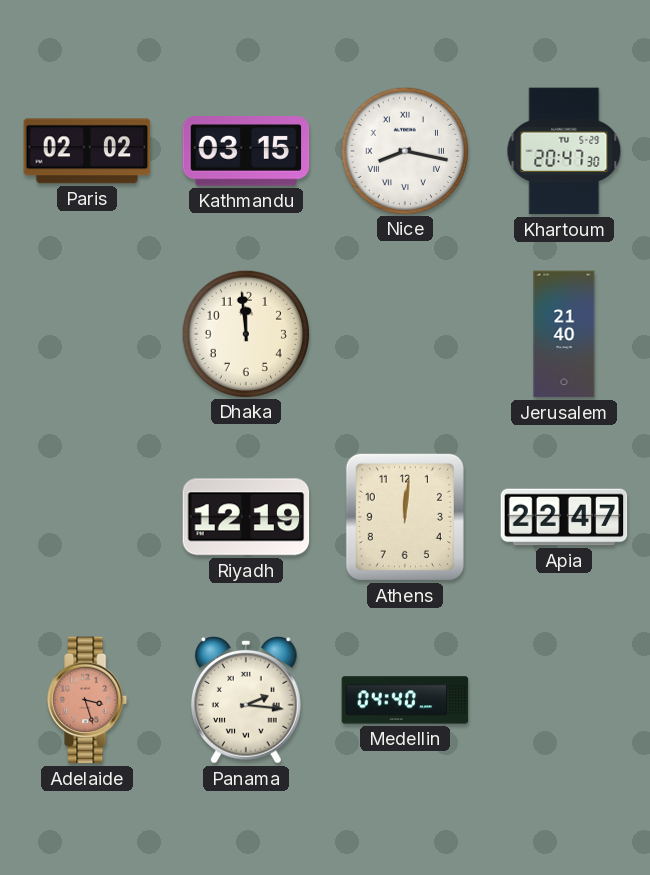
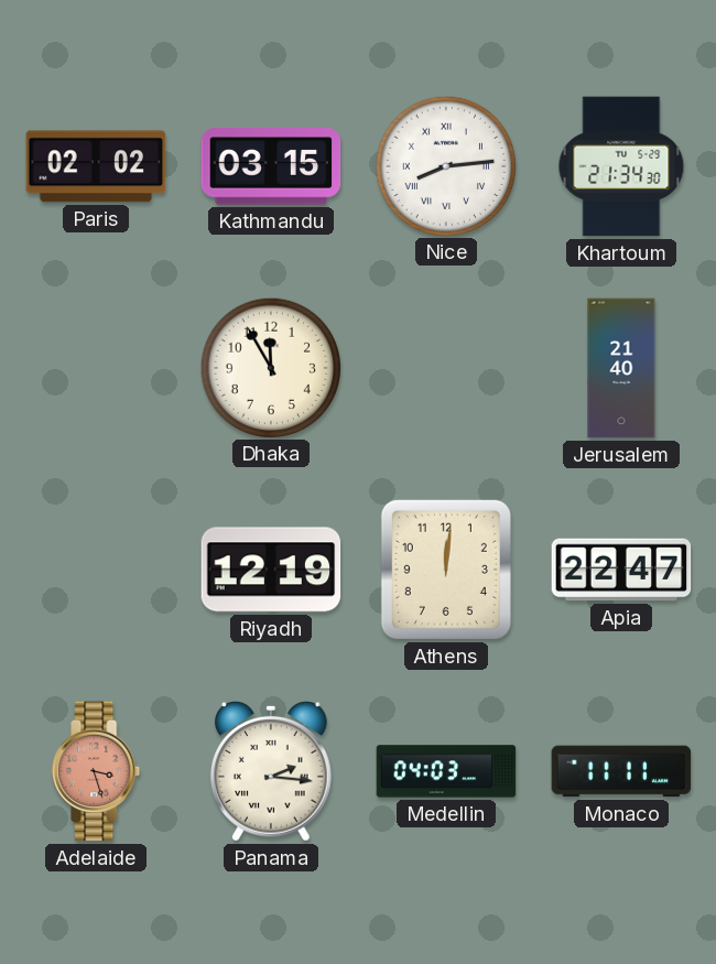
Nice: 8:17 -> 8:14 (445, 165)
Khartoum: 20:47 -> 21:34 (621, 166)
Dhaka: 11:59 -> 11:55 (270, 367)
Medellin: 04:40 -> 04:03 (446, 771)
Monaco: none -> 11:11 (621, 771)
